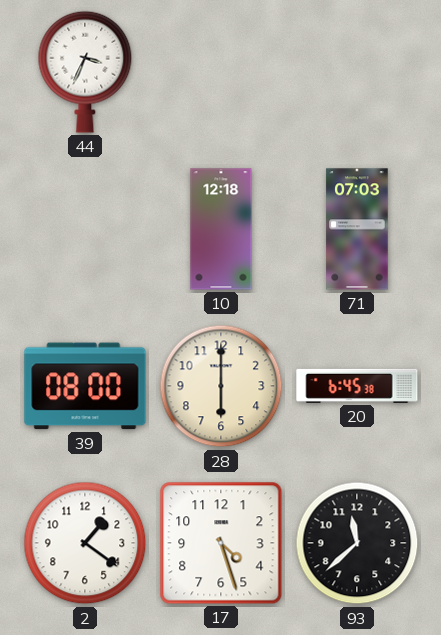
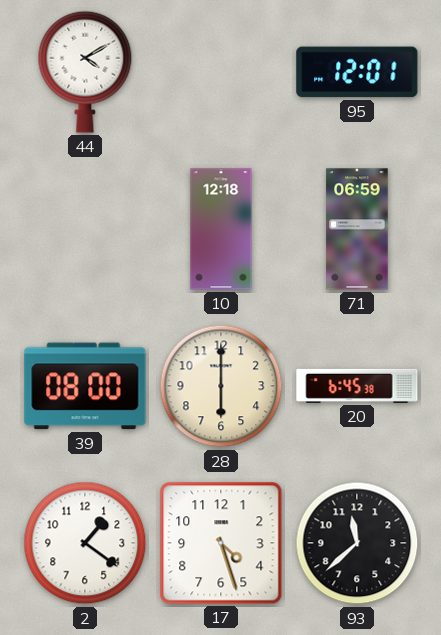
44: 3:34 -> 4:10 (85, 72)
95: none -> 12:01 (357, 72)
71: 07:03 -> 06:59 (357, 229)
